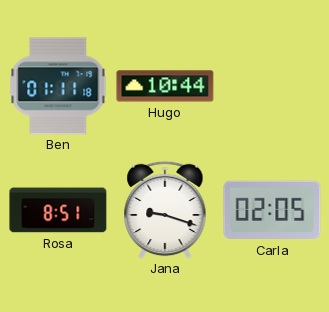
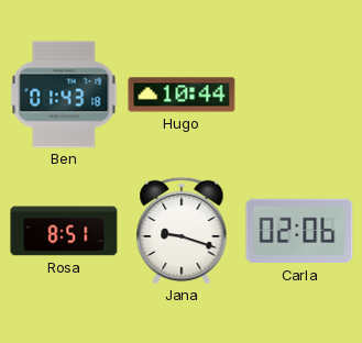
Ben: 01:11 -> 01:43 (64, 95)
Carla: 02:05 -> 02:06 (299, 231)
